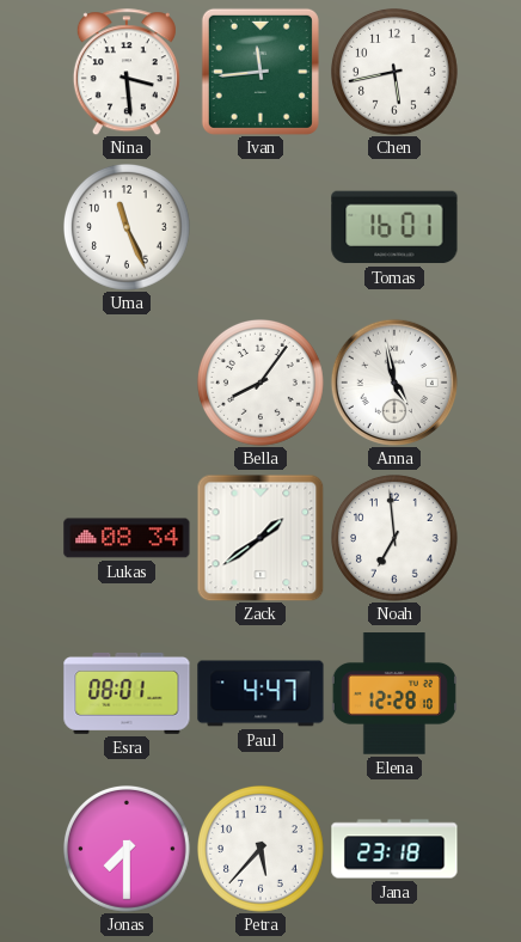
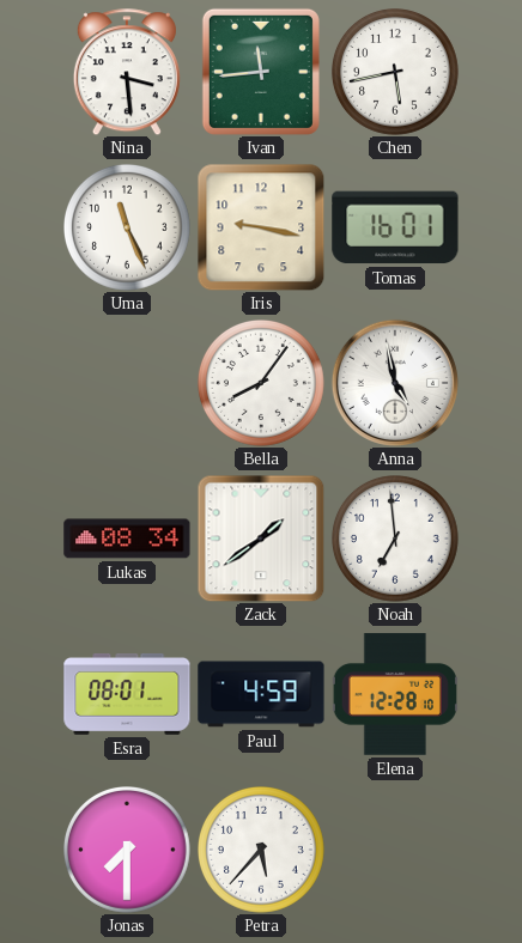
Iris: none -> 9:17 (261, 227)
Paul: 4:47 -> 4:59 (261, 694)
Jana: 23:18 -> none (394, 849)
